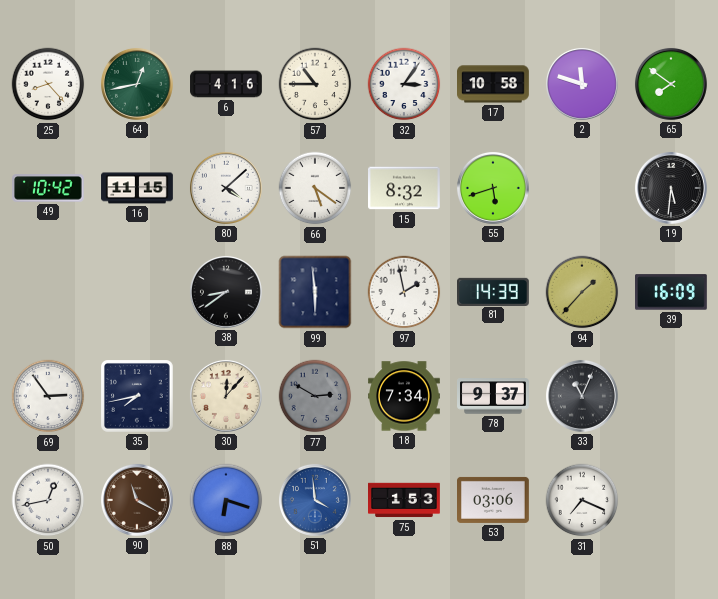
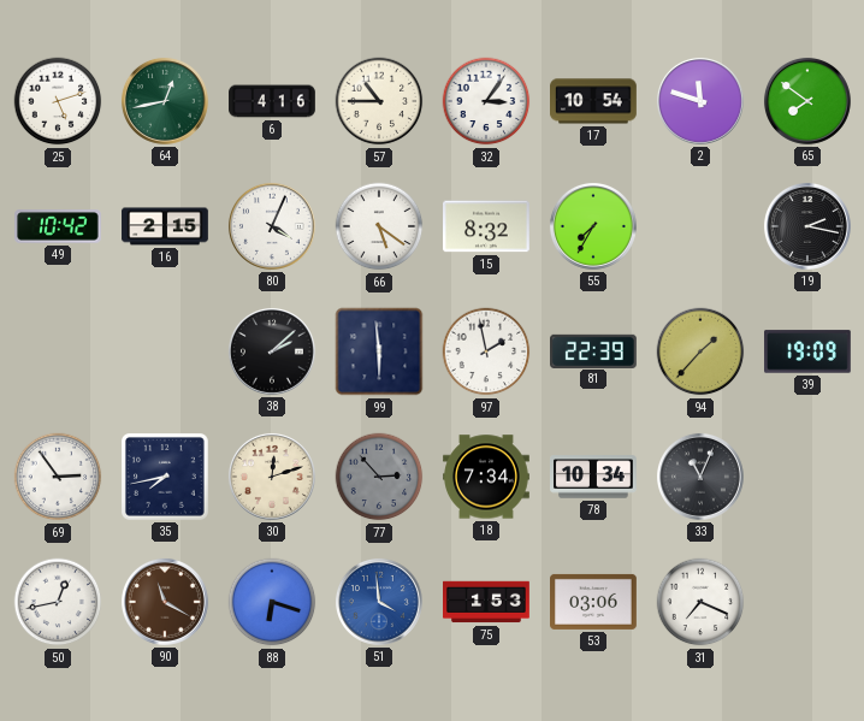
25: 8:23 -> 5:12 (58, 101)
17: 10:58 -> 10:54 (594, 101)
16: 11:15 -> 2:15 (165, 226)
80: 4:08 -> 4:04 (272, 226)
55: 5:42 -> 7:35 (593, 226)
19: 5:31 -> 2:17 (807, 226)
38: 8:39 -> 2:08 (272, 351)
81: 14:39 -> 22:39 (594, 350)
39: 16:09 -> 19:09 (809, 351)
30: 12:07 -> 12:12 (272, 477)
77: 2:50 -> 2:53 (379, 477)
78: 9:37 -> 10:34 (594, 477)
